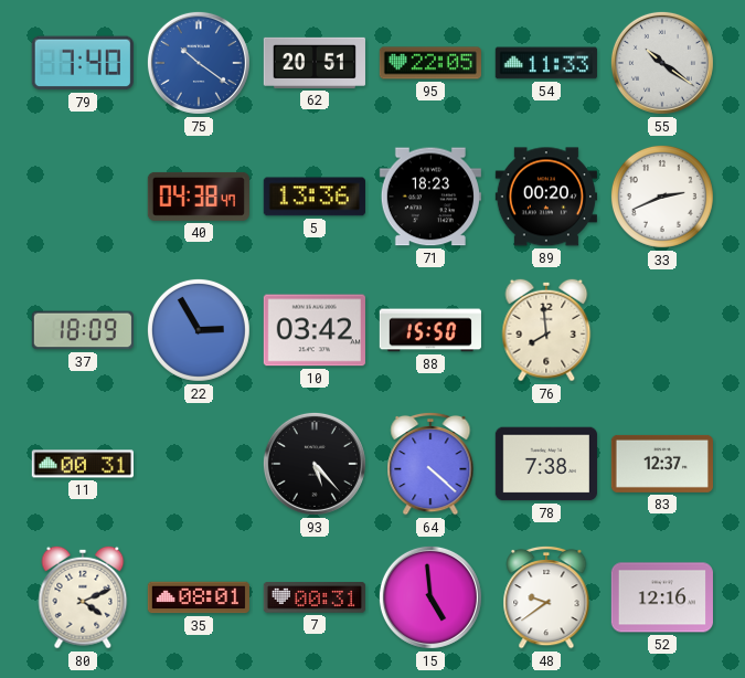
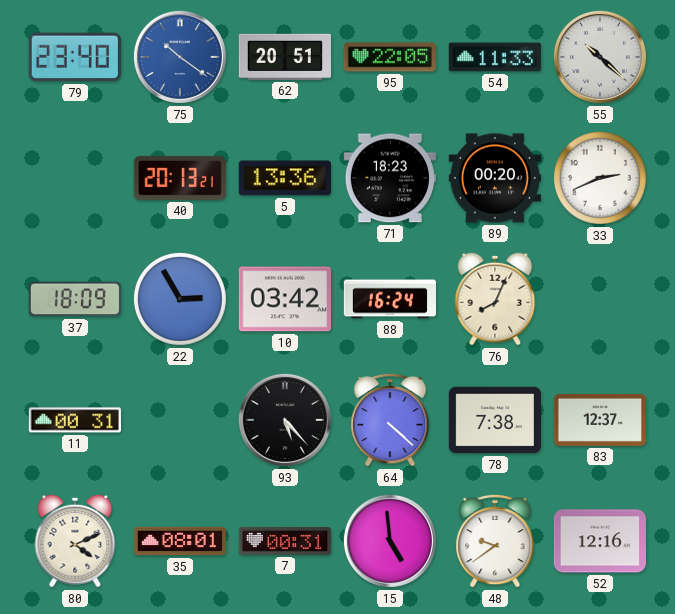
79: 7:40 -> 23:40 (75, 57)
55: 10:21 -> 10:22 (600, 57)
40: 04:38 -> 20:13 (180, 178)
88: 15:50 -> 16:24 (390, 299)
76: 7:59 -> 8:04 (495, 299)
